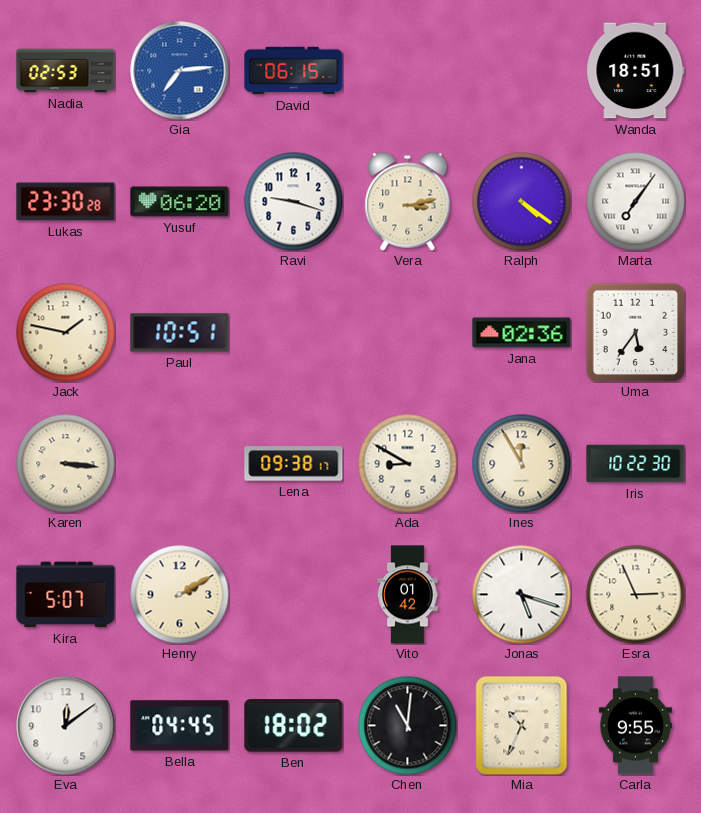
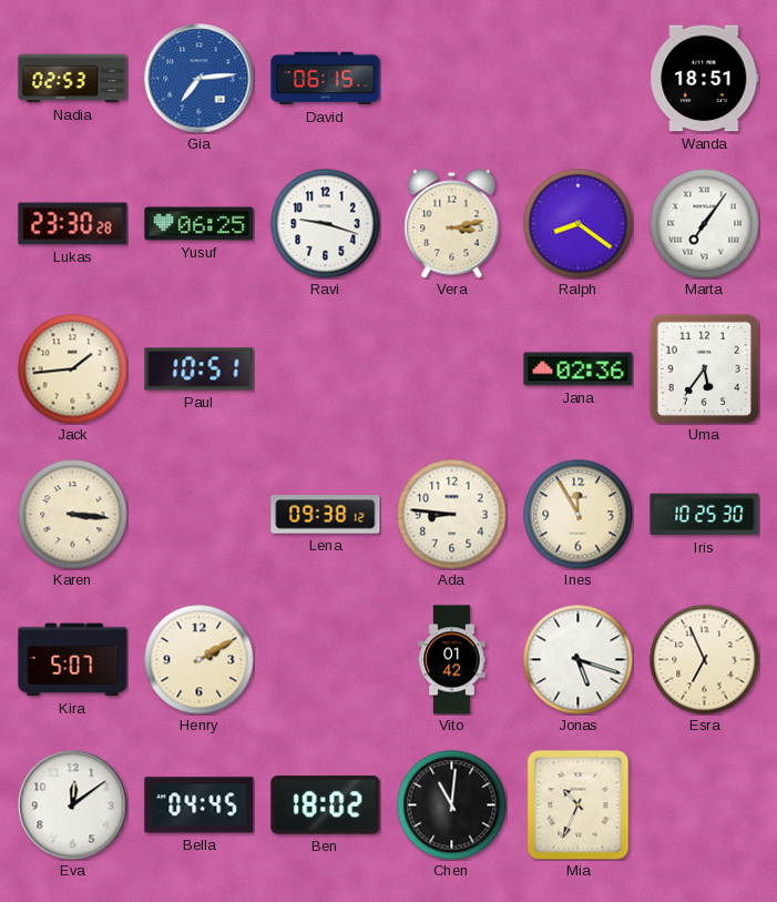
Yusuf: 06:20 -> 06:25 (200, 224)
Ralph: 4:21 -> 8:21 (579, 224)
Jack: 1:47 -> 1:44 (73, 369)
Lena: 09:38:17 -> 09:38:12 (326, 515)
Ada: 8:50 -> 8:46 (452, 515)
Iris: 10:22 -> 10:25 (705, 515)
Esra: 2:56 -> 6:56 (705, 660)
Carla: 9:55 -> none (635, 726)
